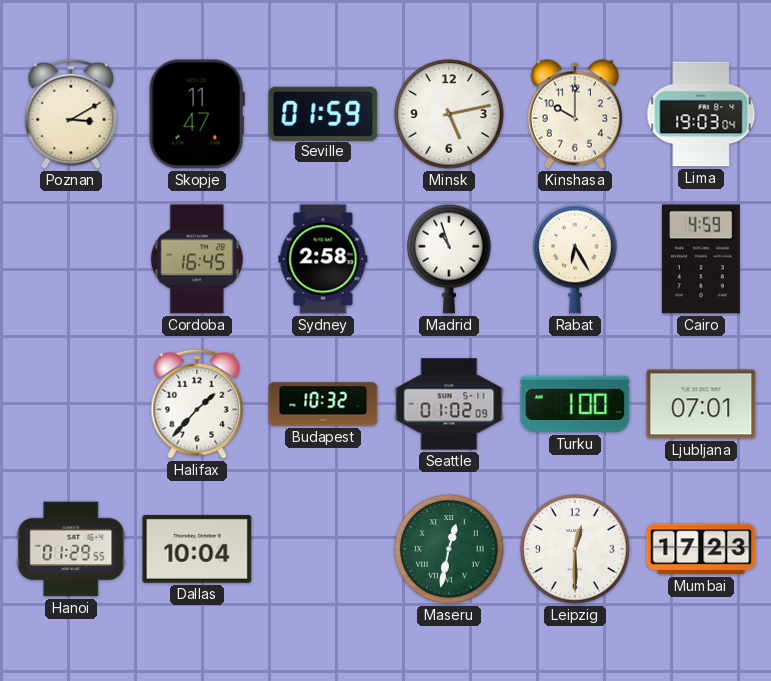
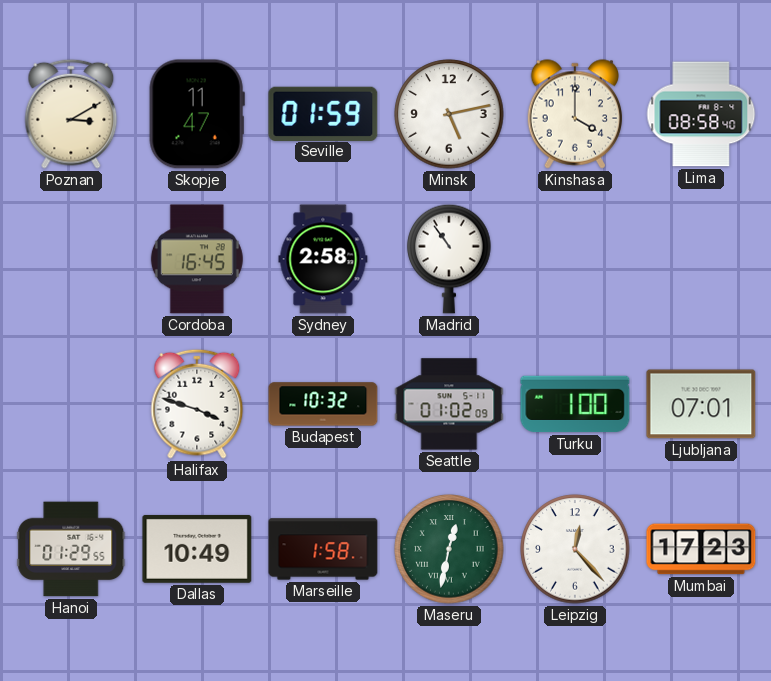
Kinshasa: 10:00 -> 4:00 (574, 114)
Lima: 19:03 -> 08:58 (701, 114)
Madrid: 10:57 -> 10:54 (449, 259)
Rabat: 6:25 -> none (575, 259)
Cairo: 4:59 -> none (701, 259)
Halifax: 1:37 -> 3:48 (197, 404)
Dallas: 10:04 -> 10:49 (197, 549)
Marseille: none -> 1:58 (323, 549)
Leipzig: 12:30 -> 12:23 (575, 549)
